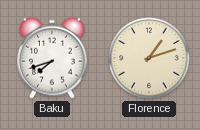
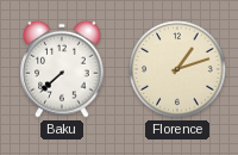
Baku: 7:42 -> 7:38 (62, 69)
